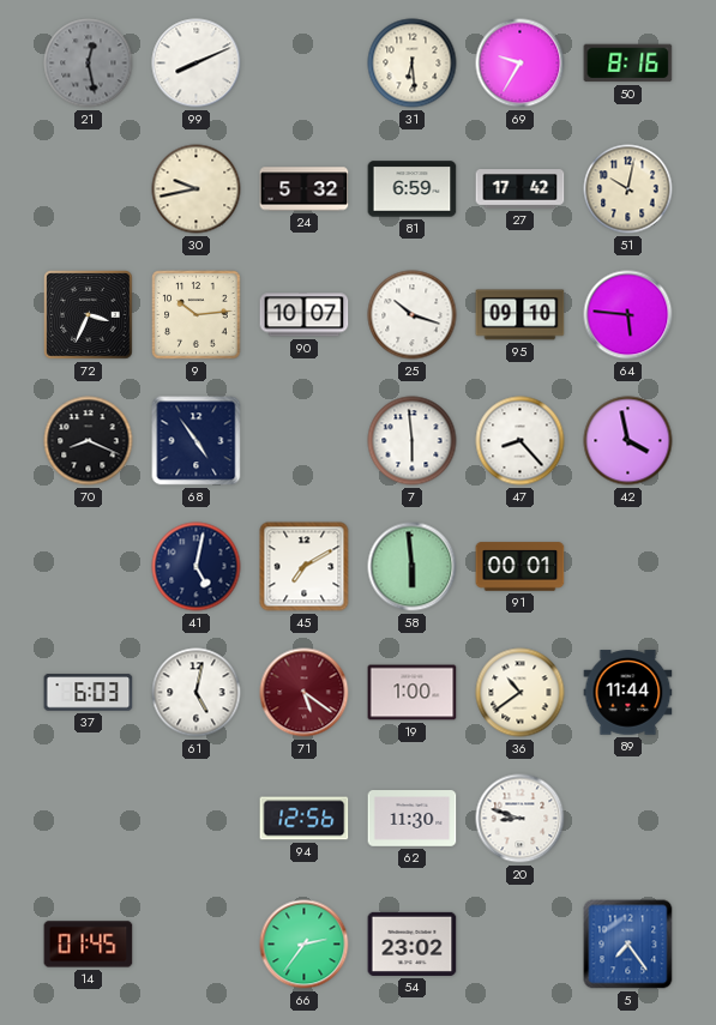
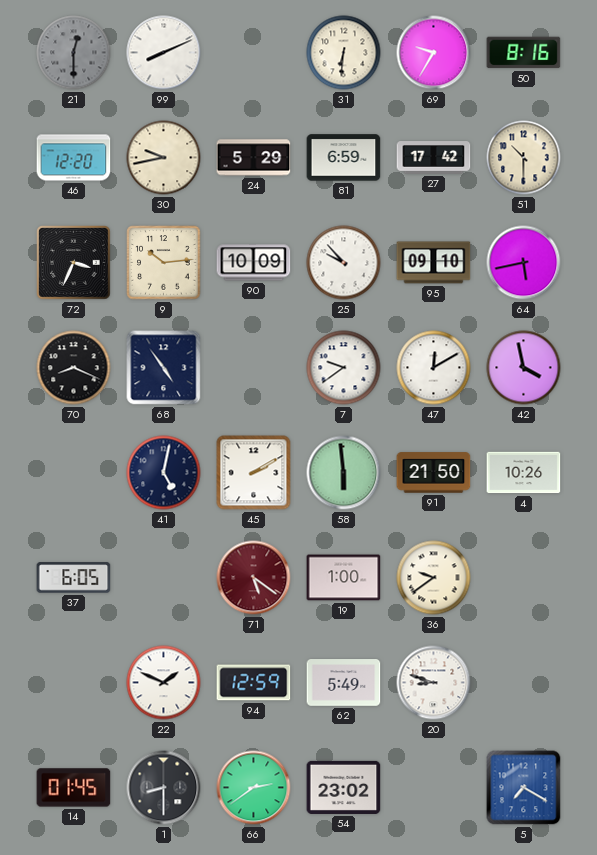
21: 12:28 -> 12:30 (74, 53)
31: 6:29 -> 6:31 (344, 53)
46: none -> 12:20 (74, 158)
24: 5:32 -> 5:29 (254, 158)
51: 10:02 -> 10:30 (524, 158)
90: 10:07 -> 10:09 (254, 263)
25: 10:18 -> 9:53 (344, 263)
64: 5:46 -> 5:43 (524, 263)
7: 5:59 -> 9:39 (344, 368)
47: 8:23 -> 12:10 (434, 368)
45: 7:10 -> 2:10 (254, 473)
91: 00:01 -> 21:50 (434, 473)
4: none -> 10:26 (524, 473)
37: 6:03 -> 6:05 (74, 578)
61: 5:02 -> none (197, 693)
36: 10:39 -> 9:39 (434, 578)
89: 11:44 -> none (628, 693)
22: none -> 1:49 (164, 683)
94: 12:56 -> 12:59 (254, 683)
62: 11:30 -> 5:49 (344, 683)
1: none -> 8:30 (164, 788)
66: 2:36 -> 2:39 (254, 788)
5: 7:24 -> 7:20 (524, 788)
